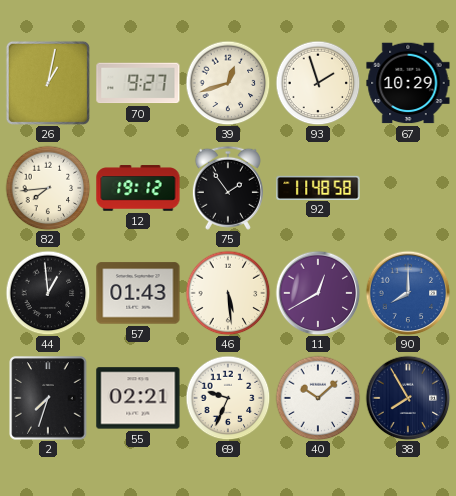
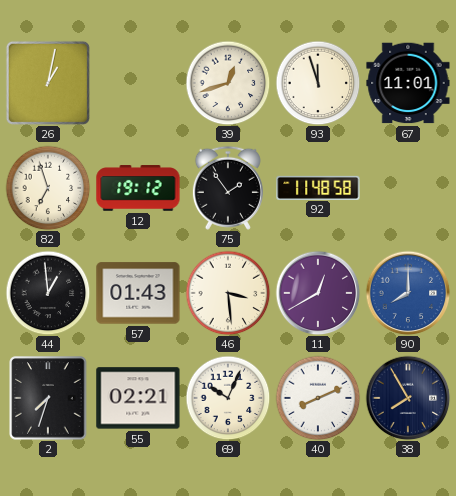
70: 9:27 -> none (138, 83)
93: 1:57 -> 11:57 (318, 83)
67: 10:29 -> 11:01 (408, 83)
82: 7:44 -> 6:57 (48, 188)
46: 5:29 -> 3:29 (228, 293)
69: 9:34 -> 10:04 (228, 398)
40: 10:08 -> 8:11 (318, 398)
